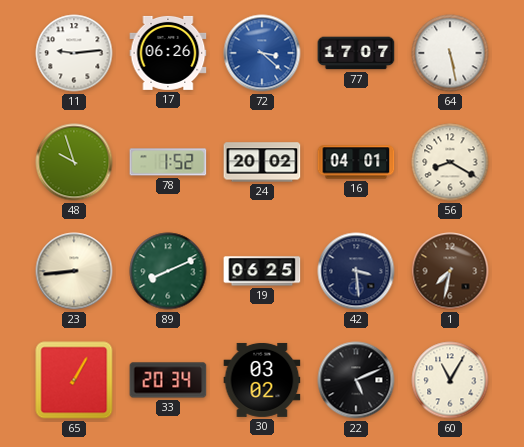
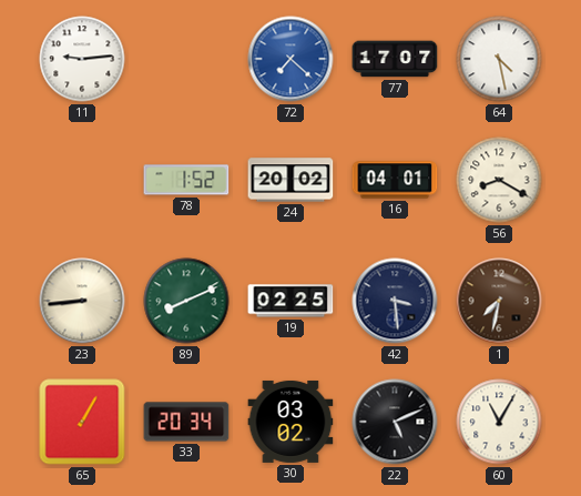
17: 06:26 -> none (168, 53)
72: 3:22 -> 7:22 (290, 59)
64: 5:28 -> 4:28 (499, 59)
48: 9:57 -> none (74, 162)
19: 06:25 -> 02:25 (290, 301)
